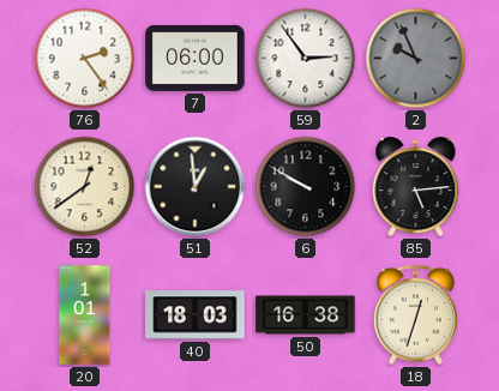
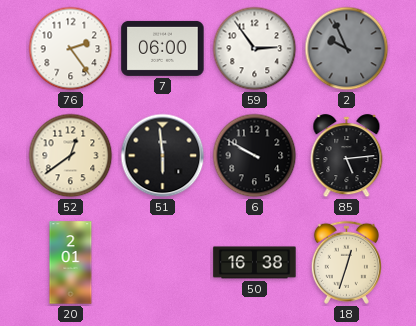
51: 12:59 -> 5:59 (163, 156)
20: 1:01 -> 2:01 (71, 263)
40: 18:03 -> none (196, 315)
